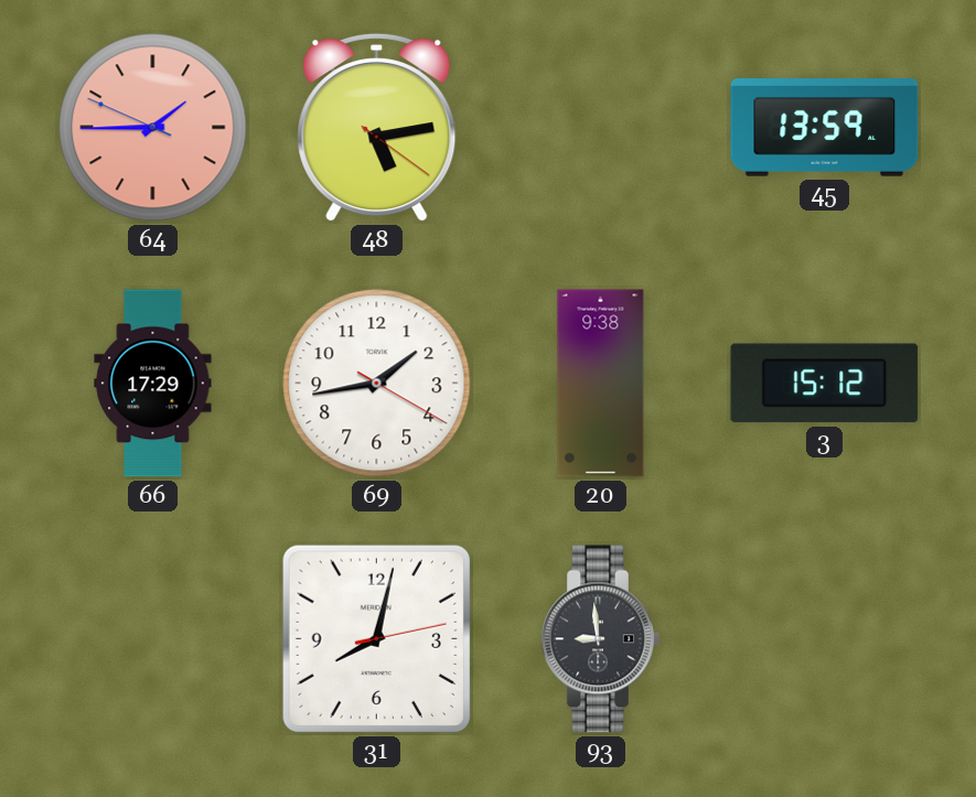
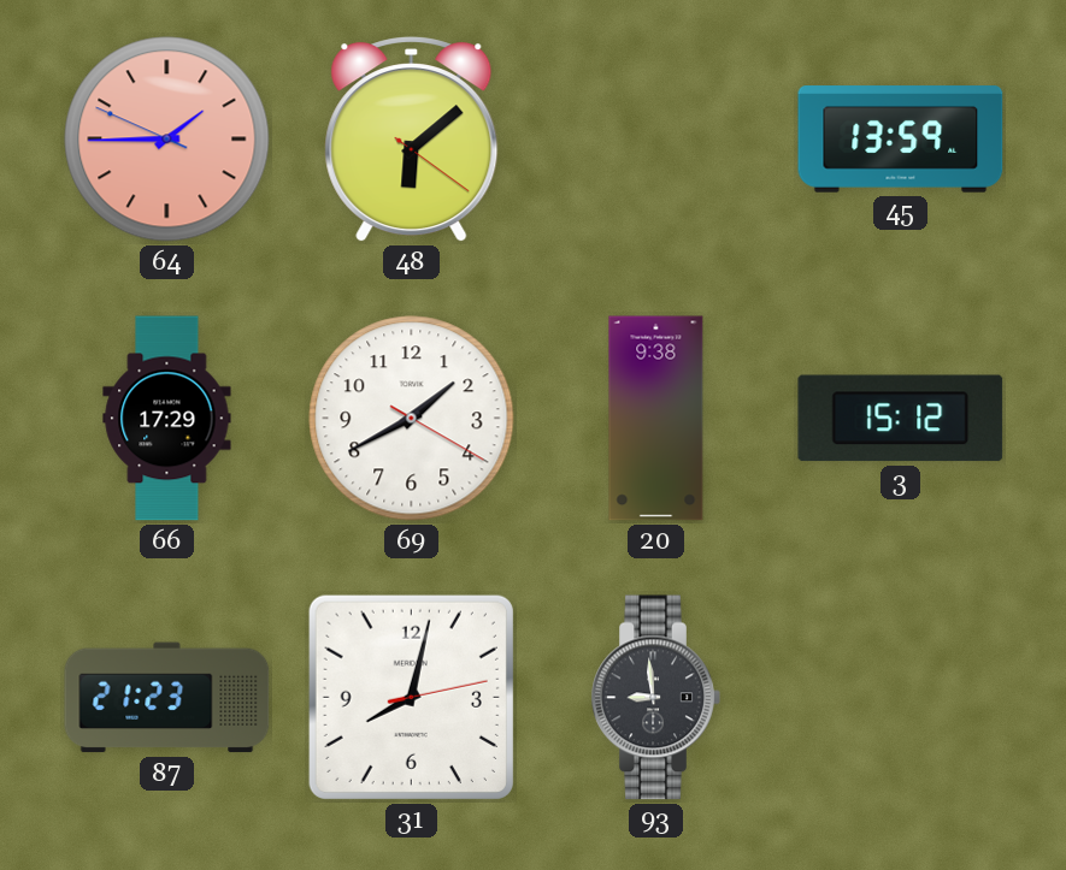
48: 5:13 -> 6:08 (412, 140)
69: 1:43 -> 1:40 (412, 419)
87: none -> 21:23 (167, 698)
